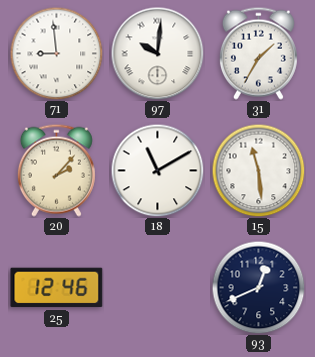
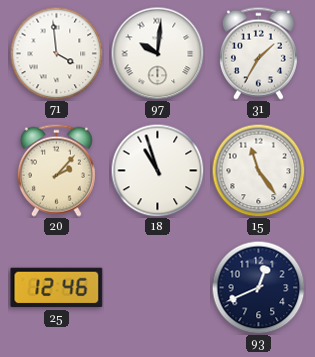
71: 8:59 -> 3:59 (56, 53)
18: 11:10 -> 10:57 (157, 170)
15: 11:29 -> 11:24 (258, 170)
